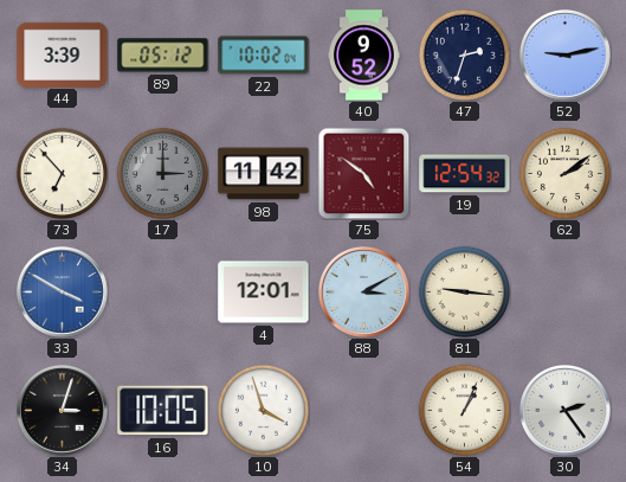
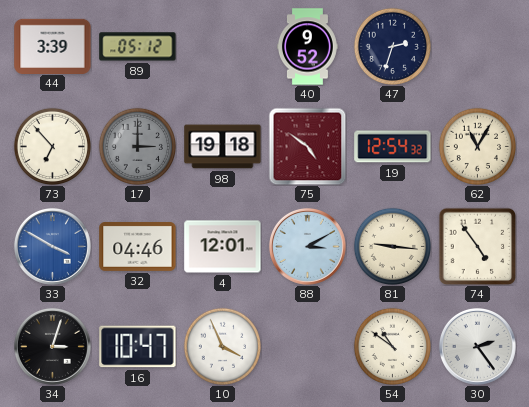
22: 10:02 -> none (264, 56)
52: 9:13 -> none (564, 54)
98: 11:42 -> 19:18 (223, 147)
62: 2:09 -> 11:05 (477, 146)
32: none -> 04:46 (138, 247)
74: none -> 4:54 (477, 246)
16: 10:05 -> 10:47 (138, 347)
10: 3:57 -> 3:56 (222, 346)
54: 1:04 -> 10:51 (392, 346)
